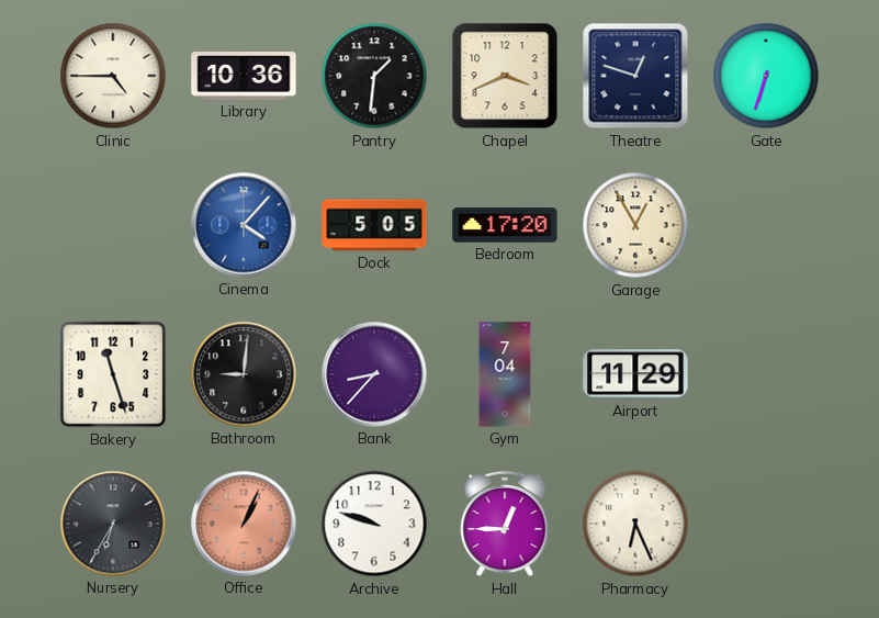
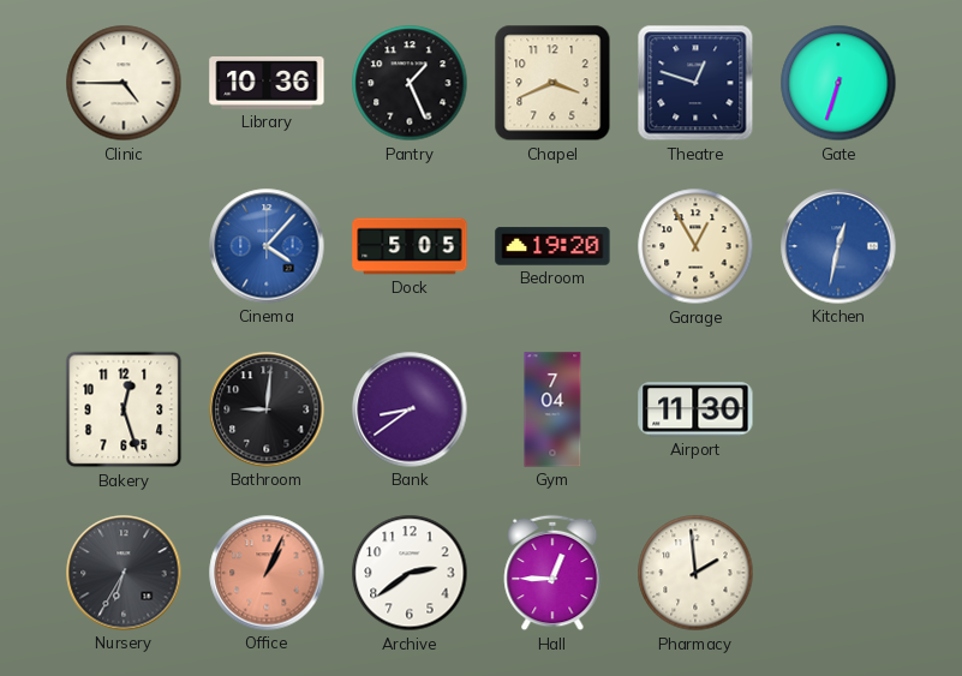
Pantry: 1:31 -> 1:26 (410, 83)
Bedroom: 17:20 -> 19:20 (552, 246)
Kitchen: none -> 12:32 (838, 246)
Bakery: 11:27 -> 12:27 (124, 409)
Bank: 8:37 -> 8:39 (410, 409)
Airport: 11:29 -> 11:30 (695, 409)
Archive: 9:48 -> 2:39 (410, 573)
Pharmacy: 6:26 -> 1:59 (695, 573)
